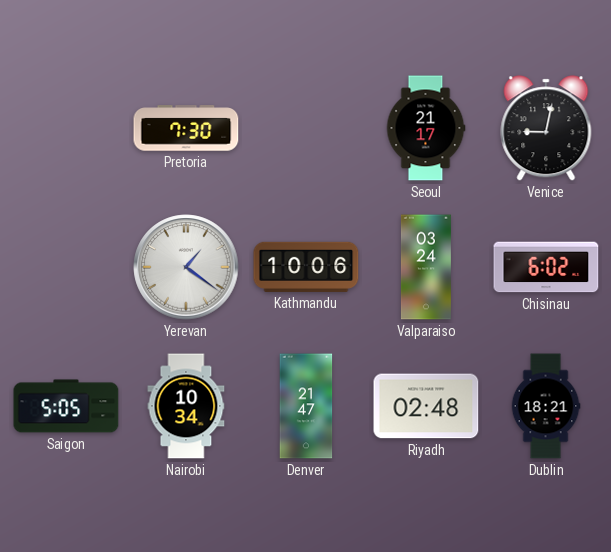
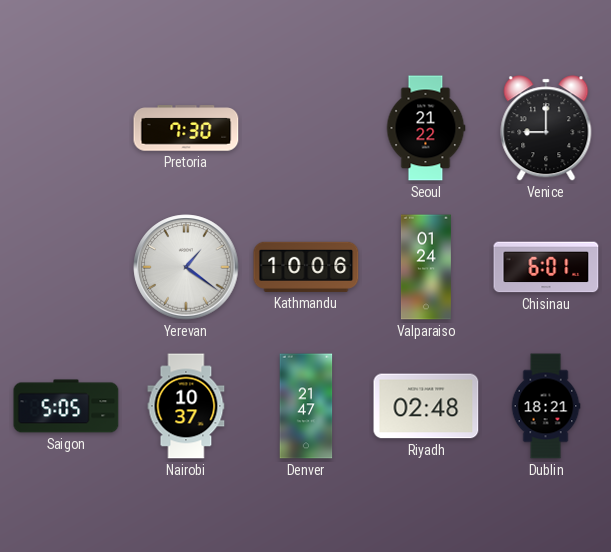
Seoul: 21:17 -> 21:22 (426, 128)
Venice: 9:02 -> 9:00 (546, 128)
Valparaiso: 03:24 -> 01:24 (426, 267)
Chisinau: 6:02 -> 6:01 (546, 267)
Nairobi: 10:34 -> 10:37 (186, 406)
